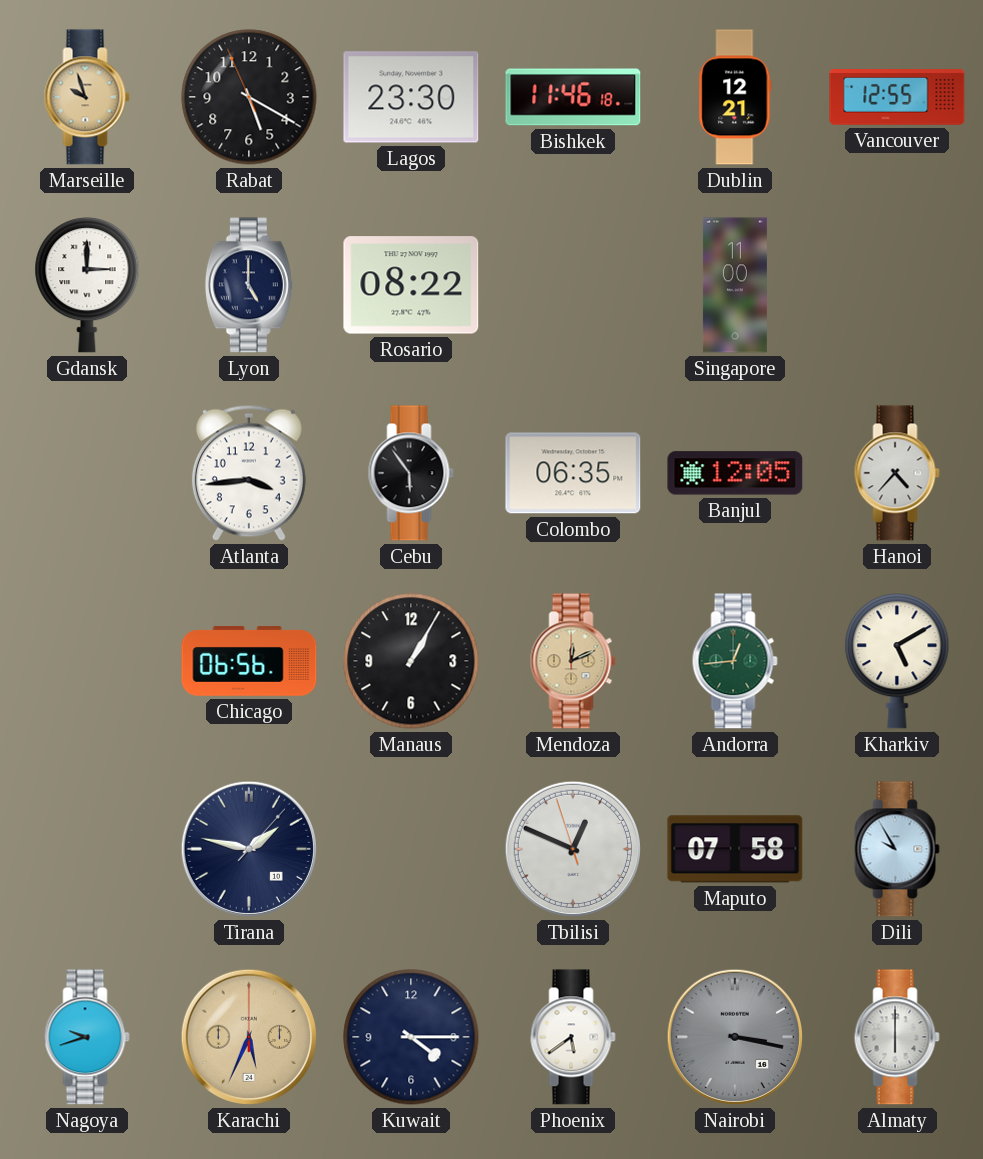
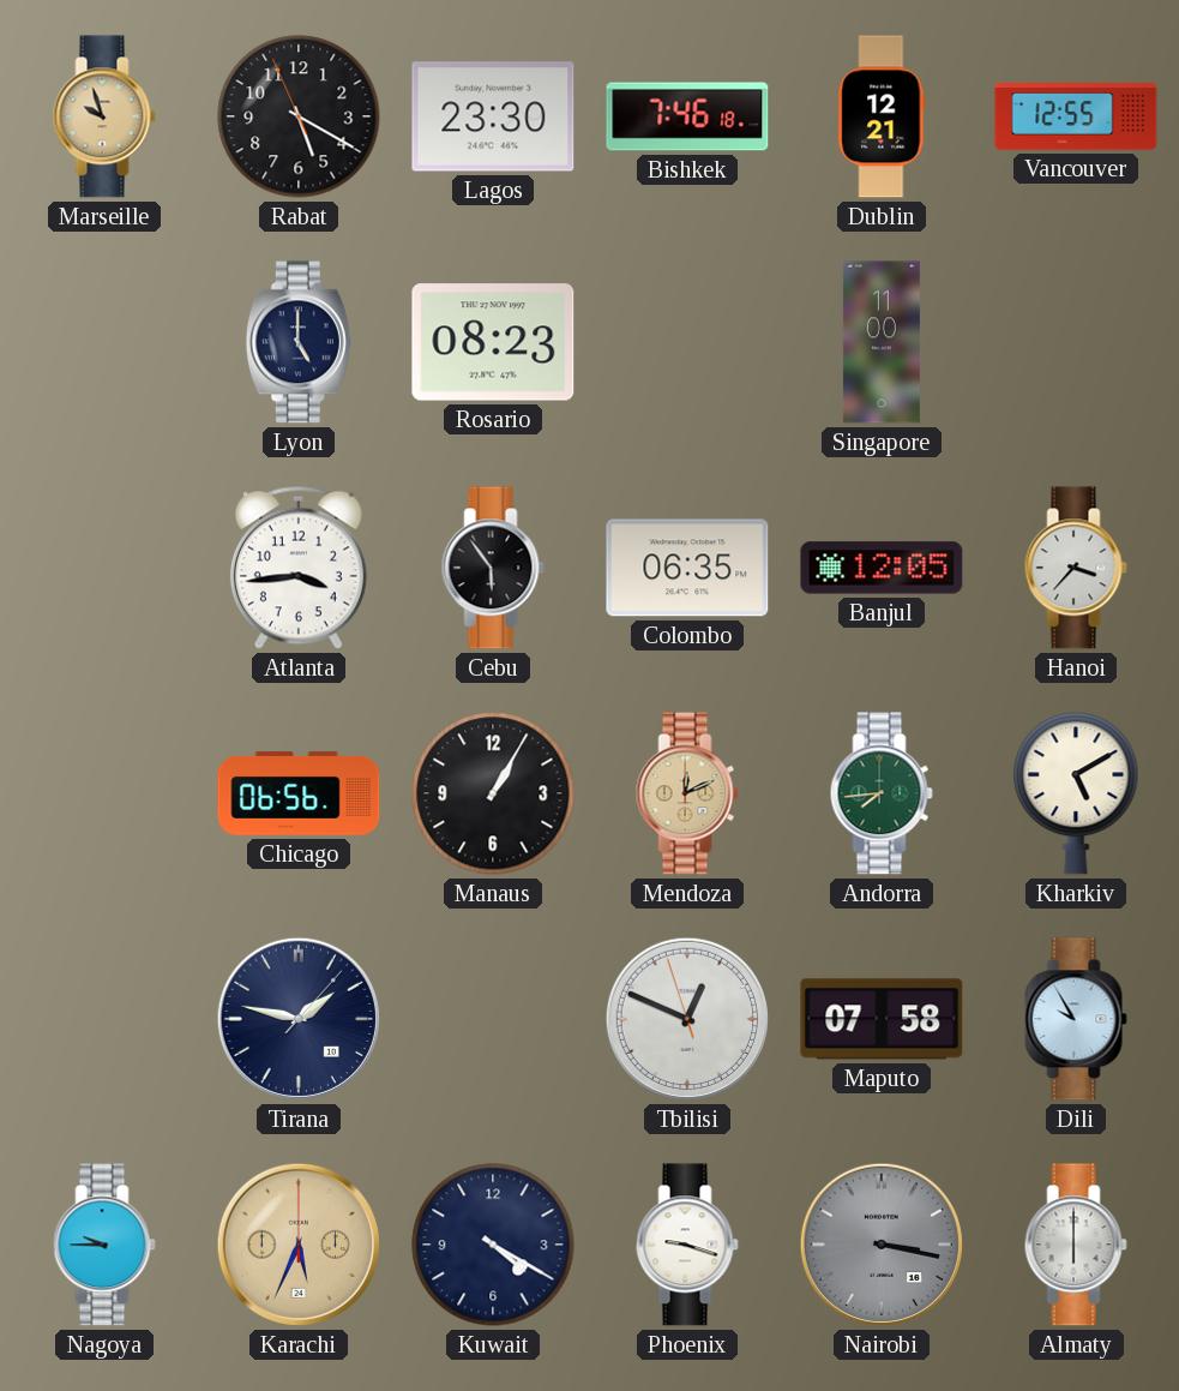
Bishkek: 11:46 -> 7:46 (687, 116)
Gdansk: 3:00 -> none (87, 285)
Rosario: 08:22 -> 08:23 (493, 342)
Hanoi: 4:37 -> 3:37 (1076, 568)
Andorra: 12:44 -> 7:44 (882, 793)
Nagoya: 9:42 -> 9:45 (104, 1245)
Kuwait: 4:15 -> 4:20 (493, 1245)
Phoenix: 5:39 -> 9:18 (687, 1245)
